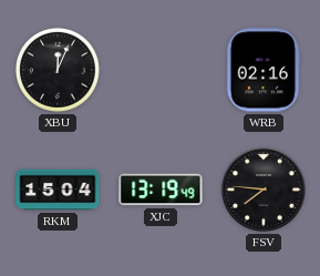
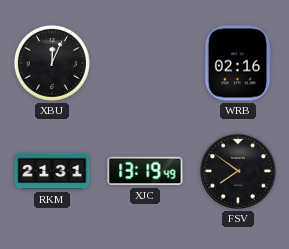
RKM: 15:04 -> 21:31 (52, 171)
FSV: 7:46 -> 7:51 (238, 171)
